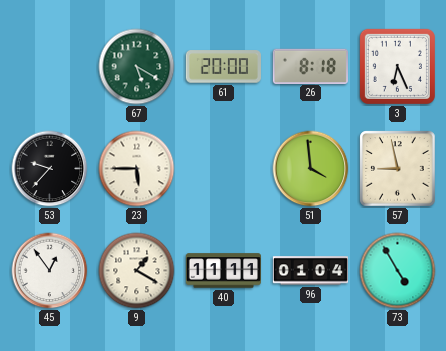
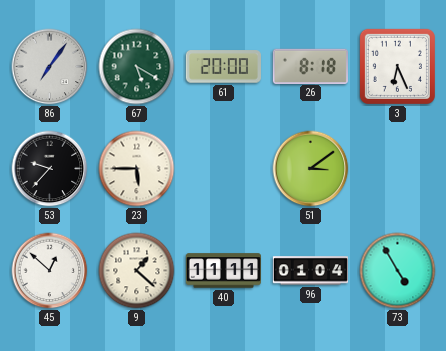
86: none -> 7:06 (50, 67)
51: 3:59 -> 3:09 (311, 169)
57: 8:58 -> none (398, 169)
45: 12:54 -> 12:52 (50, 271)
9: 1:20 -> 1:22 (137, 271)
